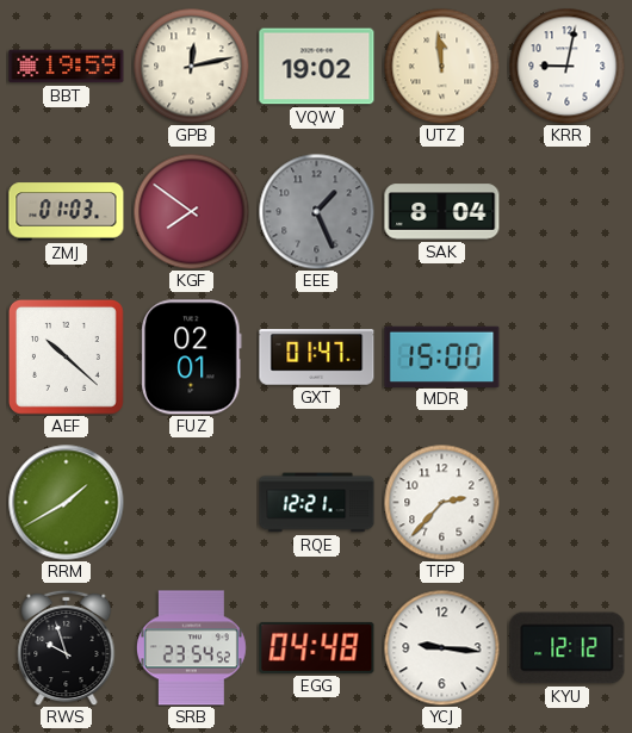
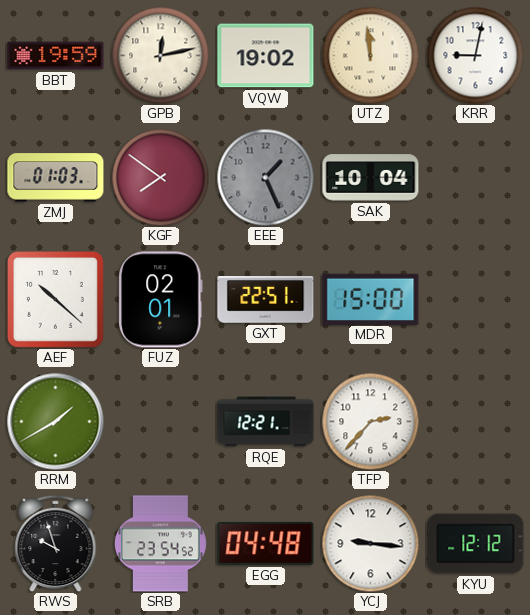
SAK: 8:04 -> 10:04 (371, 178)
GXT: 01:47 -> 22:51 (266, 300)
